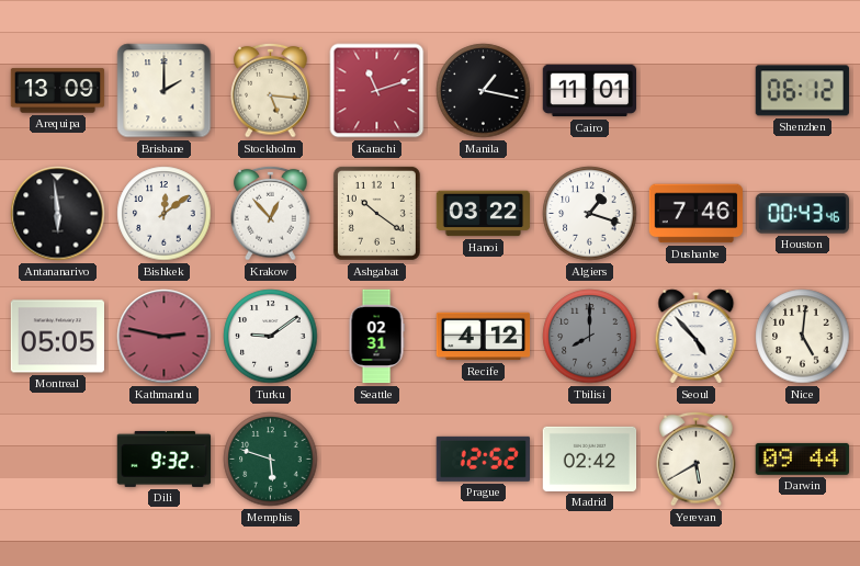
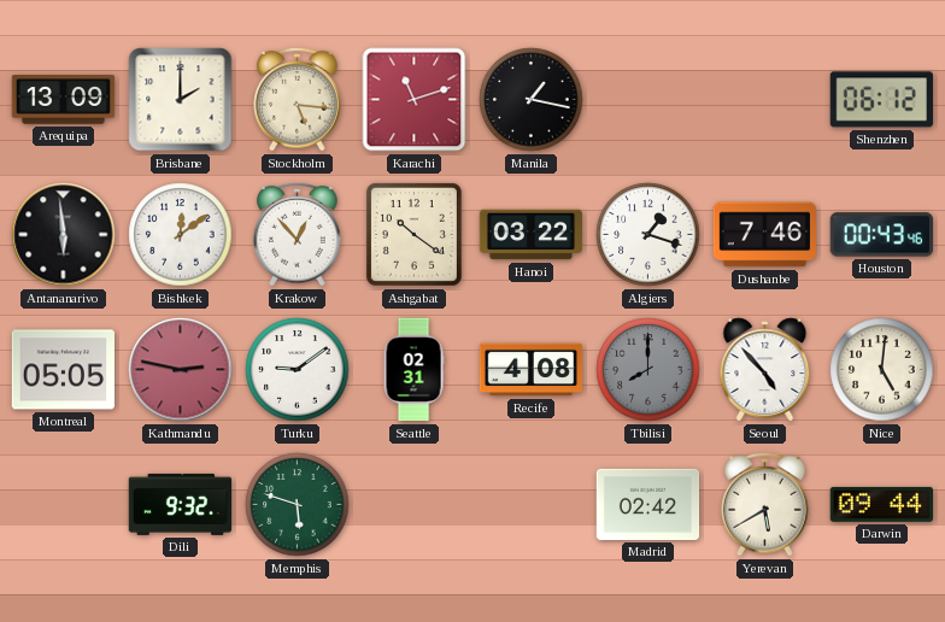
Cairo: 11:01 -> none (589, 91)
Recife: 4:12 -> 4:08 (532, 370)
Prague: 12:52 -> none (483, 459)
